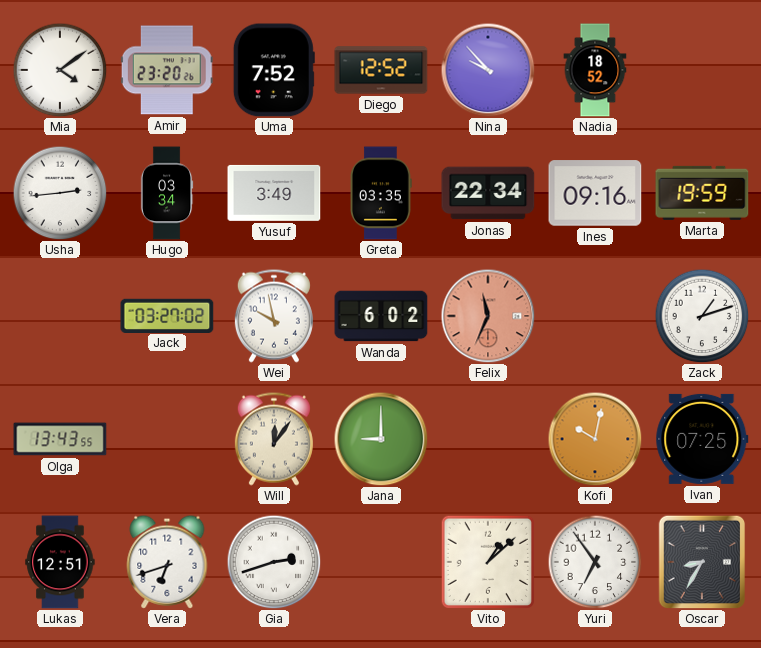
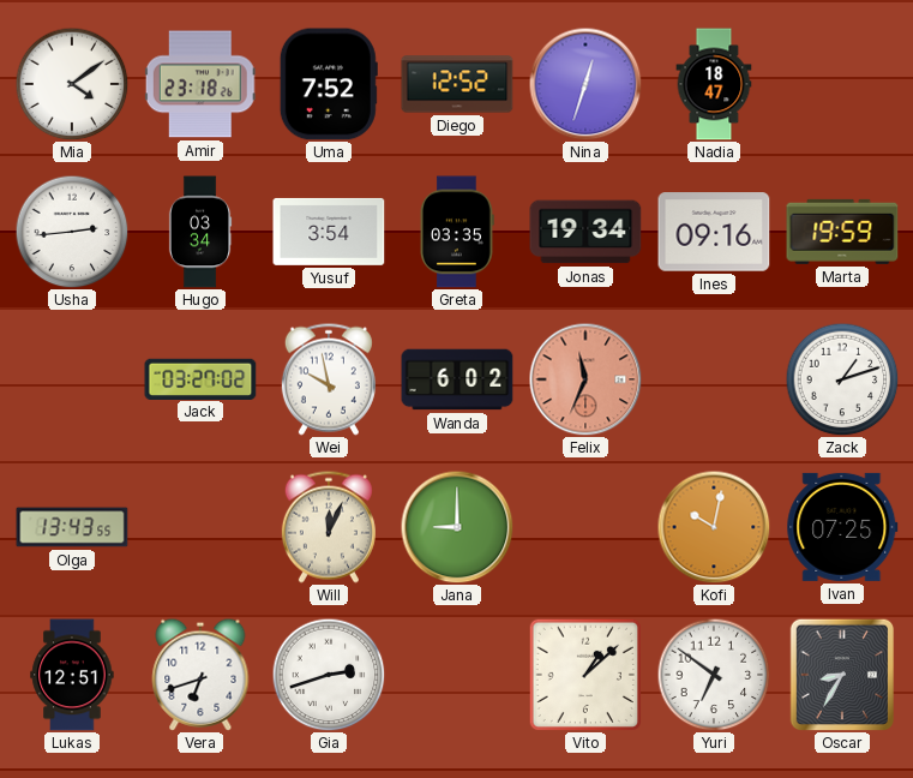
Amir: 23:20 -> 23:18 (200, 84)
Nina: 9:53 -> 12:33 (585, 84)
Nadia: 18:52 -> 18:47 (714, 84)
Yusuf: 3:49 -> 3:54 (329, 232)
Jonas: 22:34 -> 19:34 (585, 232)
Will: 12:06 -> 12:04 (329, 527)
Yuri: 6:54 -> 6:51 (714, 675)
